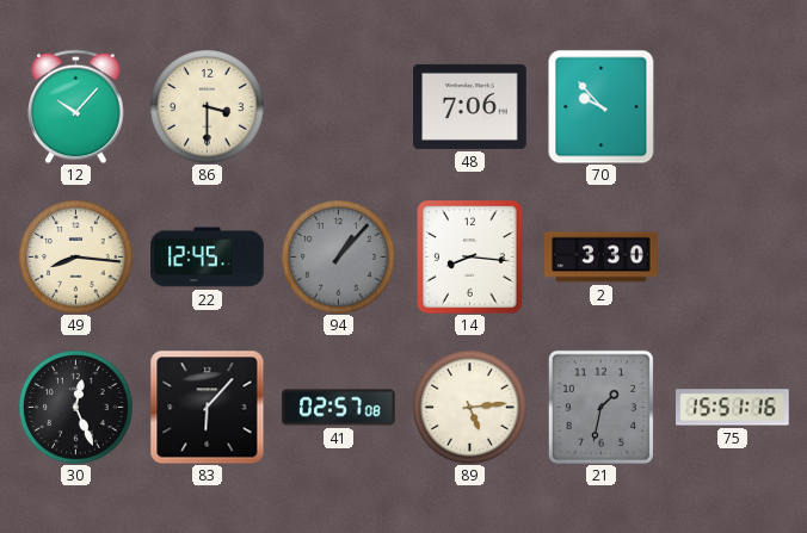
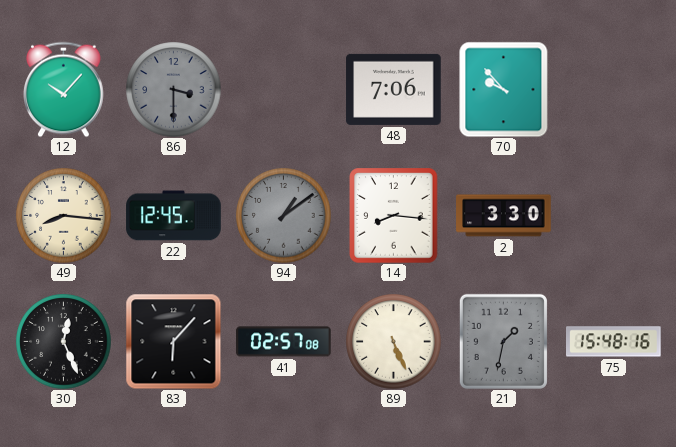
86 dial: cream -> grey (173, 89)
94: 1:07 -> 1:09 (283, 215)
89: 5:14 -> 5:26 (393, 341)
75: 15:51 -> 15:48 (614, 342)
